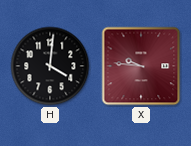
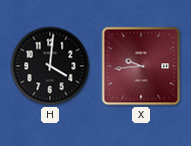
X: 9:46 -> 9:44 (141, 66)
